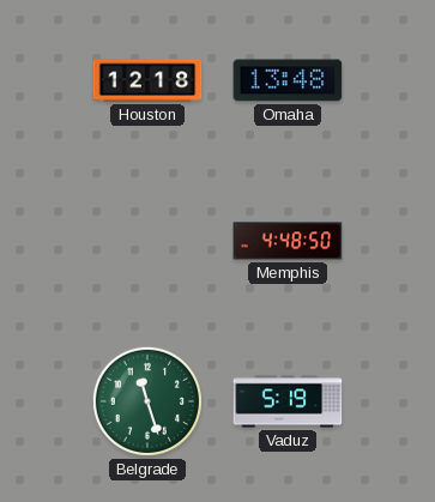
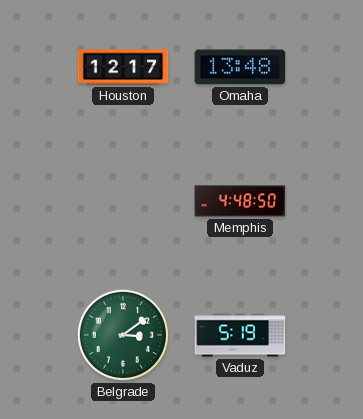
Houston: 12:18 -> 12:17 (123, 67)
Belgrade: 11:27 -> 3:09 (123, 335)
